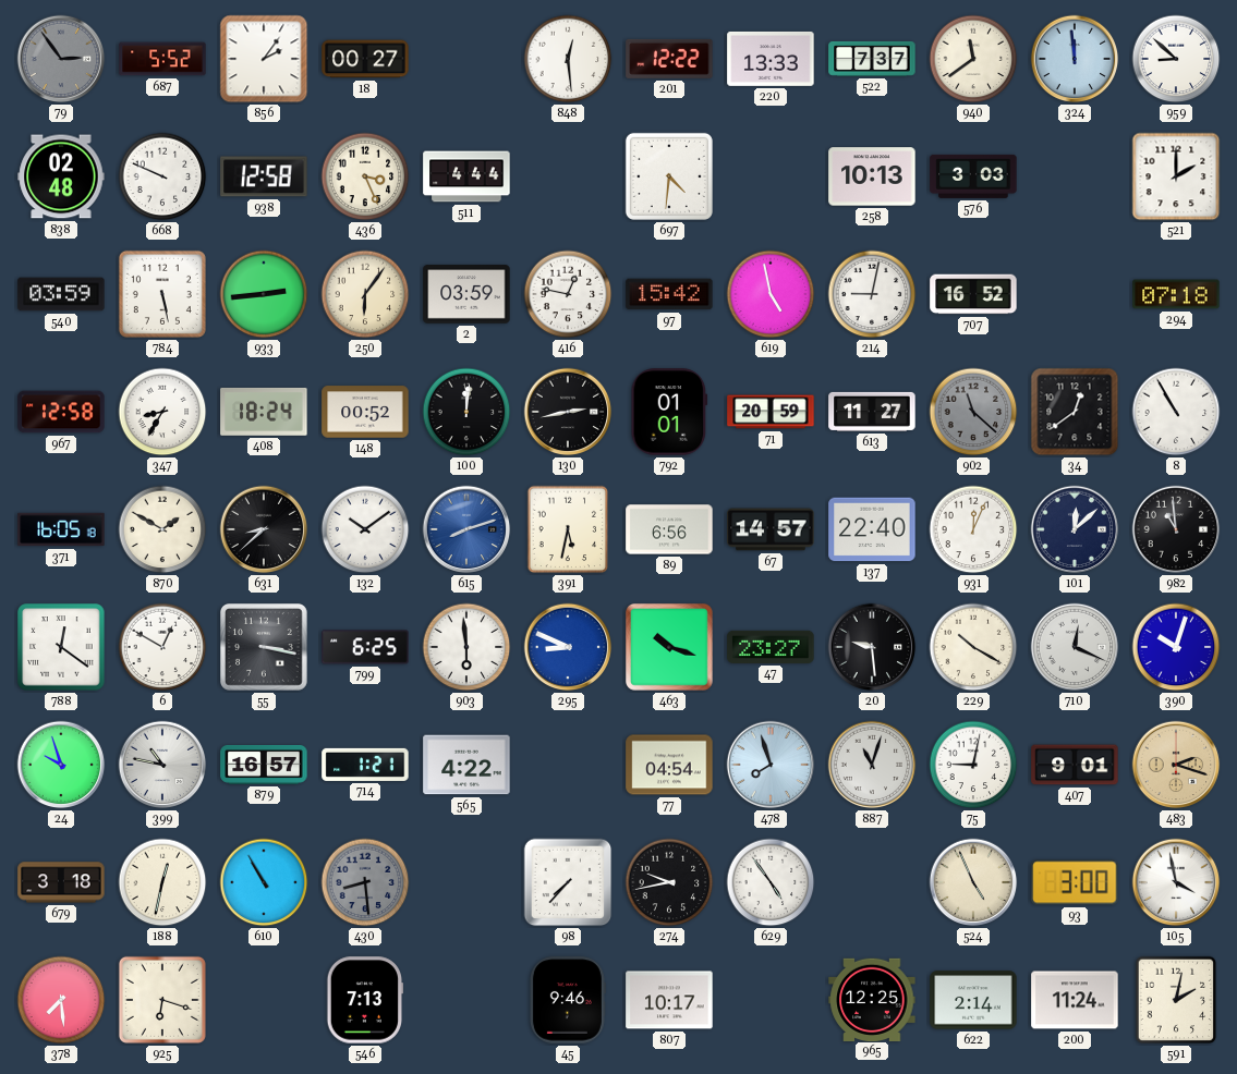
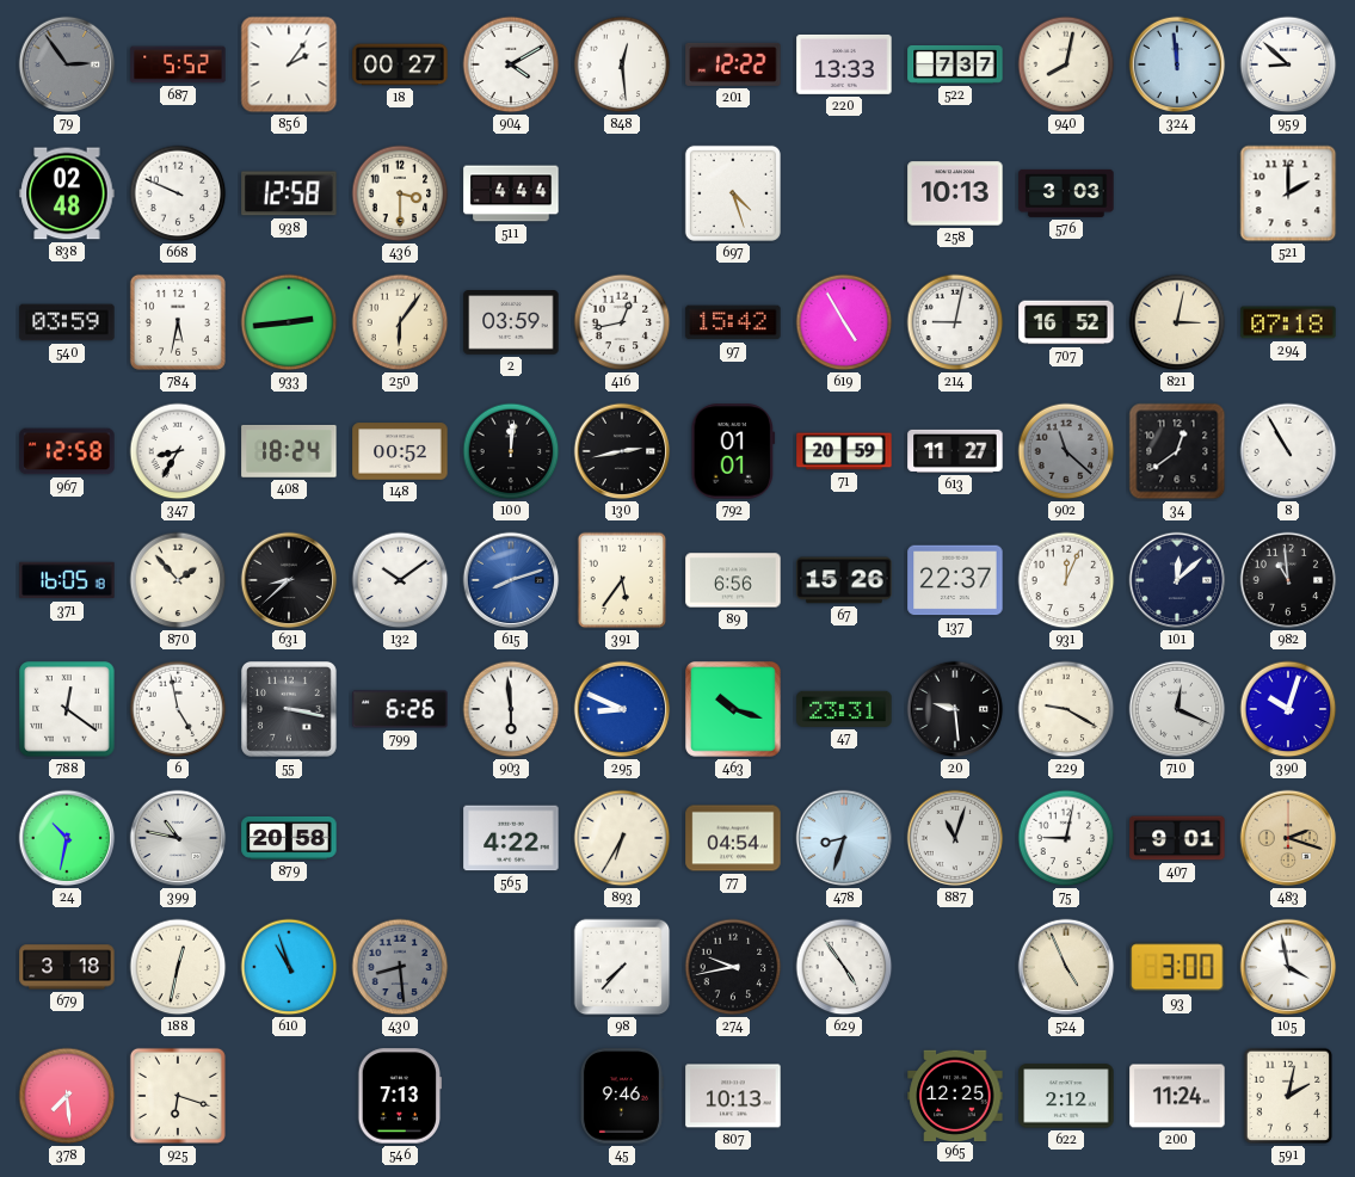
904: none -> 4:10 (511, 64)
940: 11:39 -> 8:02 (1066, 64)
436: 3:26 -> 3:30 (400, 193)
697: 4:31 -> 4:27 (733, 193)
784: 5:28 -> 5:32 (178, 322)
416: 12:47 -> 12:43 (622, 322)
619: 4:58 -> 4:55 (844, 322)
821: none -> 3:02 (1177, 322)
870: 1:50 -> 1:53 (178, 580)
391: 5:32 -> 5:36 (622, 580)
67: 14:57 -> 15:26 (844, 580)
137: 22:40 -> 22:37 (955, 580)
6: 12:50 -> 4:58 (178, 709)
799: 6:25 -> 6:26 (400, 709)
47: 23:27 -> 23:31 (844, 709)
229: 10:20 -> 9:20 (1066, 709)
24: 9:57 -> 10:32 (67, 838)
879: 16:57 -> 20:58 (289, 838)
714: 1:21 -> none (365, 765)
893: none -> 6:35 (622, 838)
478: 7:57 -> 8:33 (844, 838)
610: 10:55 -> 10:57 (289, 967)
807: 10:17 -> 10:13 (733, 1096)
622: 2:14 -> 2:12 (1066, 1096)
